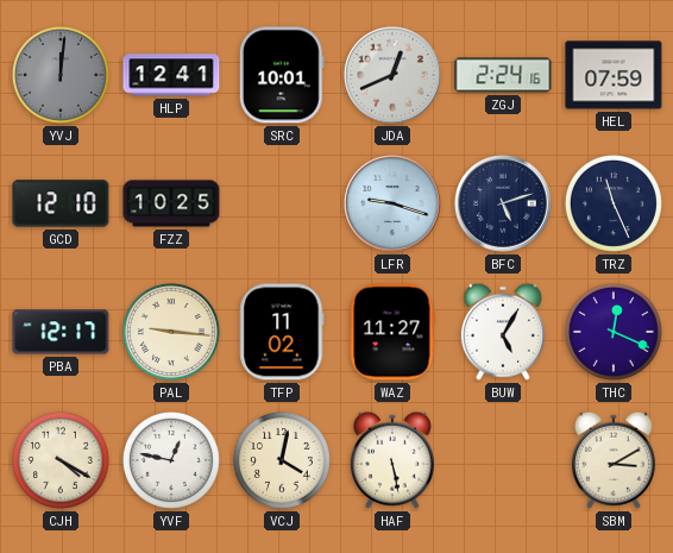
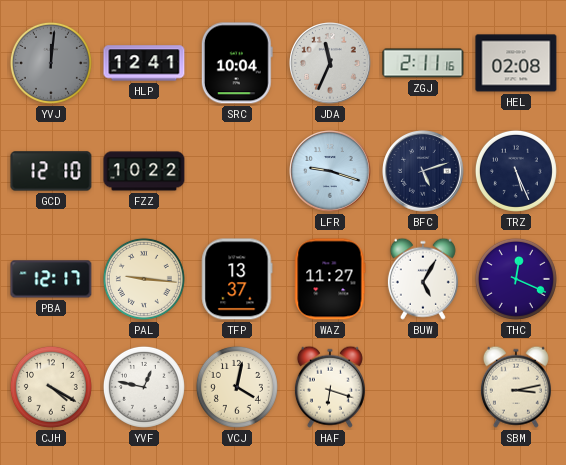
SRC: 10:01 -> 10:04 (237, 63)
JDA: 12:41 -> 11:34 (330, 63)
ZGJ: 2:24 -> 2:11 (423, 63)
HEL: 07:59 -> 02:08 (516, 63)
FZZ: 10:25 -> 10:22 (144, 171)
TRZ: 11:26 -> 5:26 (516, 171)
TFP: 11:02 -> 13:37 (237, 279)
HAF: 5:28 -> 6:18 (330, 387)
SBM: 3:10 -> 3:13 (516, 387)
